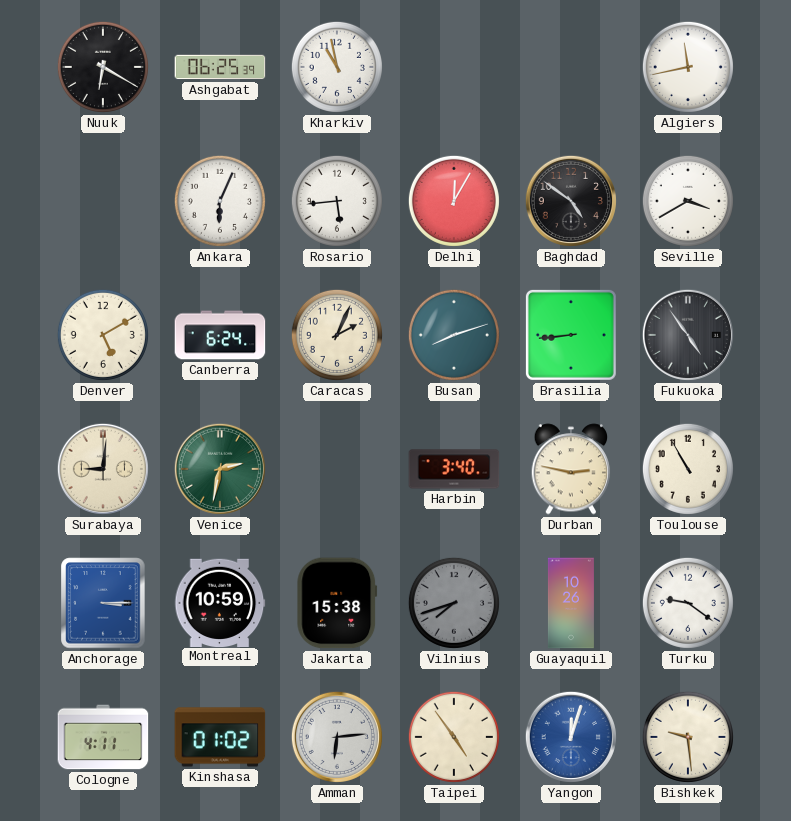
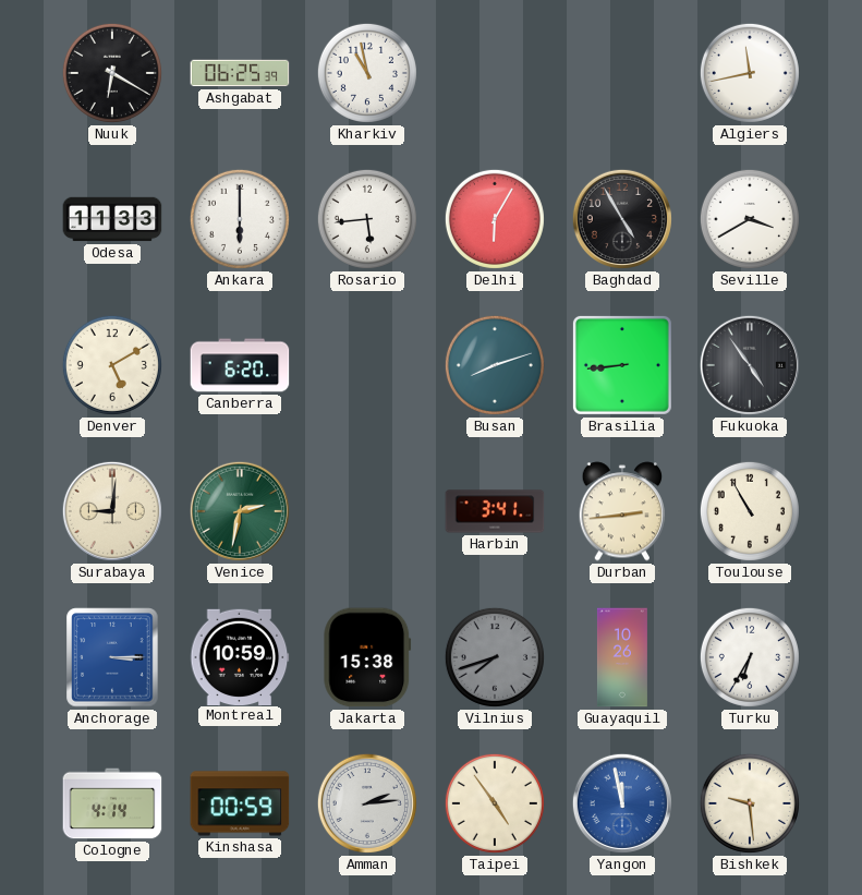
Odesa: none -> 11:33 (112, 219)
Ankara: 6:04 -> 6:00 (240, 219)
Delhi: 12:05 -> 6:05 (495, 219)
Baghdad: 4:51 -> 4:55 (622, 219)
Canberra: 6:24 -> 6:20 (240, 365)
Caracas: 2:04 -> none (337, 335)
Harbin: 3:40 -> 3:41 (495, 511)
Durban: 2:47 -> 2:44 (622, 511)
Turku: 9:21 -> 6:35 (750, 657)
Cologne: 4:11 -> 4:14 (112, 803)
Kinshasa: 01:02 -> 00:59 (240, 803)
Amman: 6:14 -> 2:14 (367, 803)
Yangon: 12:03 -> 11:58 (622, 803)
